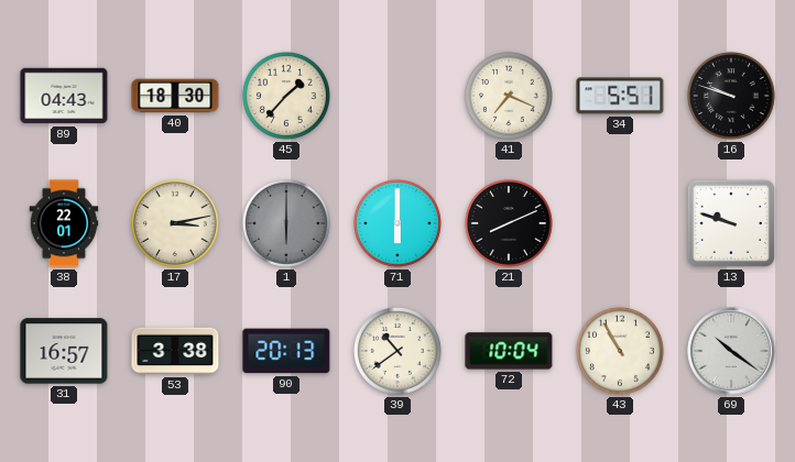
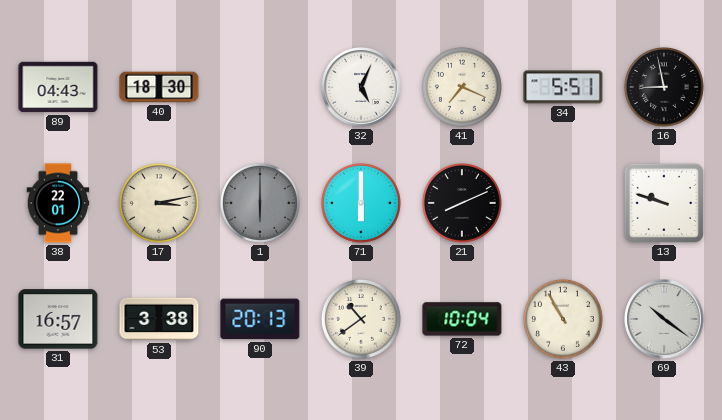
45: 1:37 -> none (286, 96)
32: none -> 5:04 (361, 87)
16: 9:48 -> 8:58 (664, 87)
